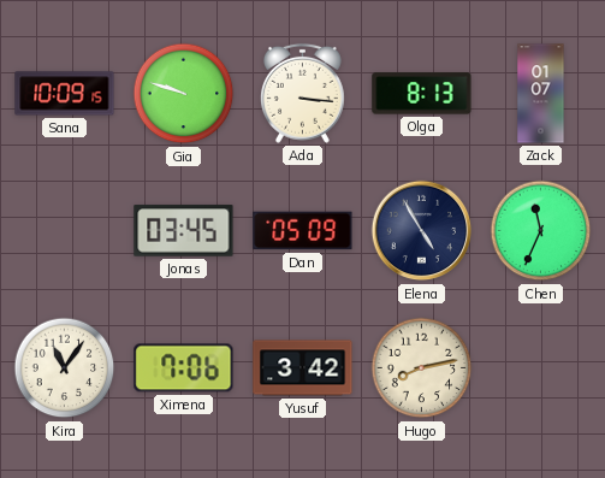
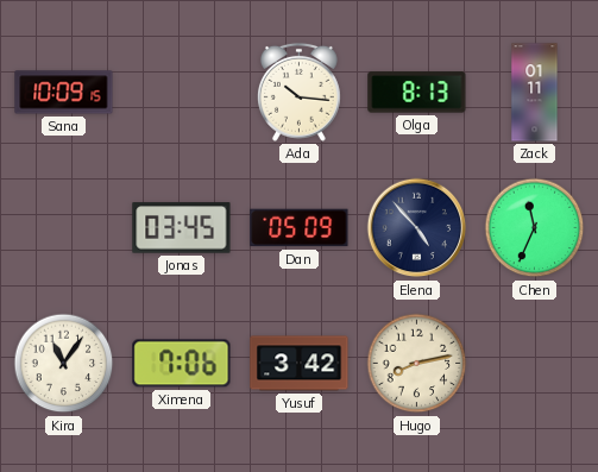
Gia: 9:48 -> none (184, 94)
Ada: 3:16 -> 10:16 (298, 92)
Zack: 01:07 -> 01:11 (535, 93)
Elena: 4:55 -> 4:53 (417, 228)
